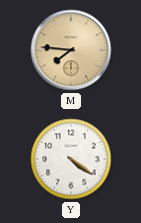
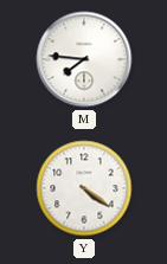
M dial: champagne -> white (84, 59)
